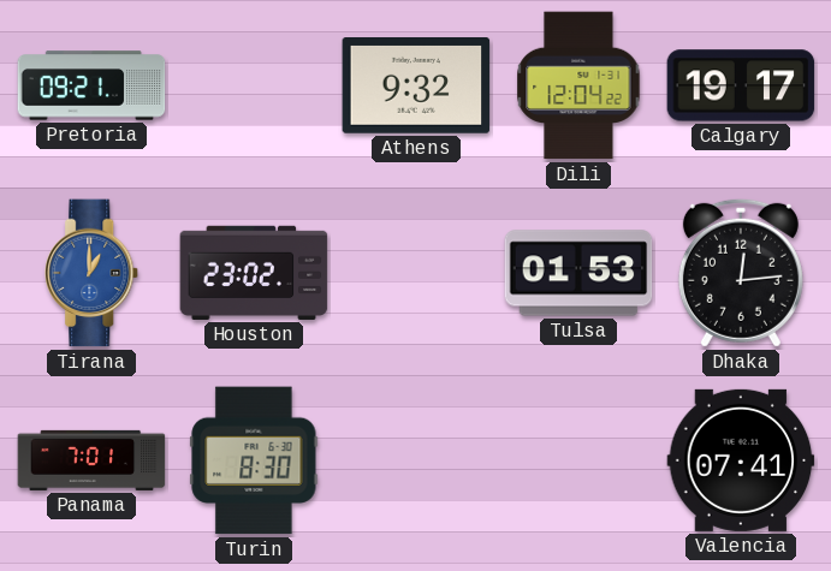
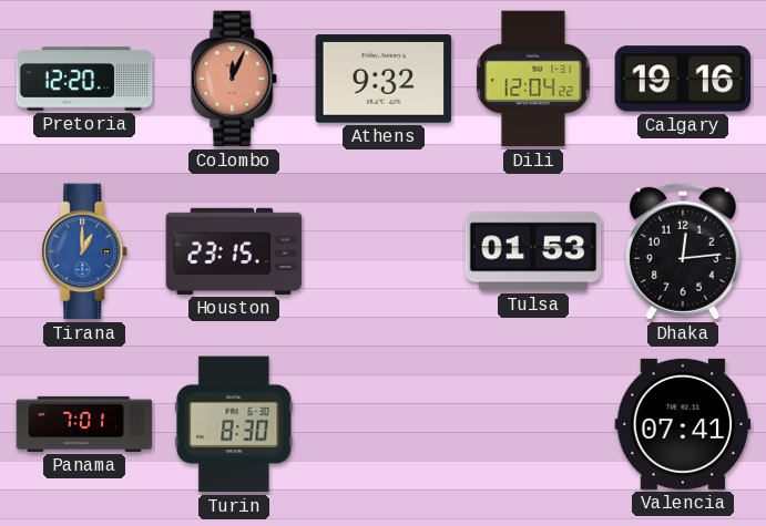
Pretoria: 09:21 -> 12:20 (84, 79)
Colombo: none -> 12:04 (235, 79)
Calgary: 19:17 -> 19:16 (683, 79)
Houston: 23:02 -> 23:15 (234, 251)
